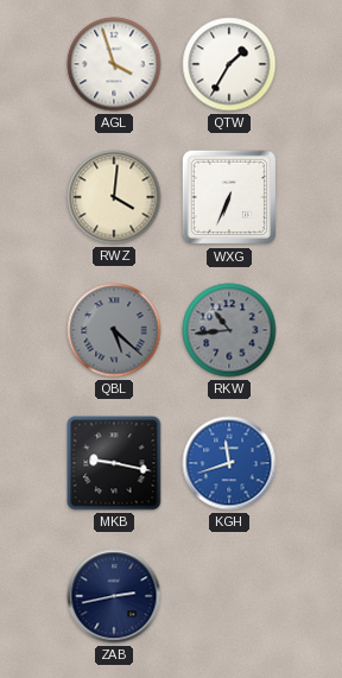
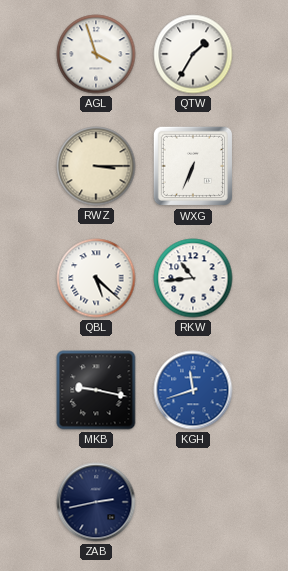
RWZ: 4:01 -> 3:15 (96, 166)
QBL dial: grey -> white (96, 278)
RKW dial: grey -> white (193, 278)
